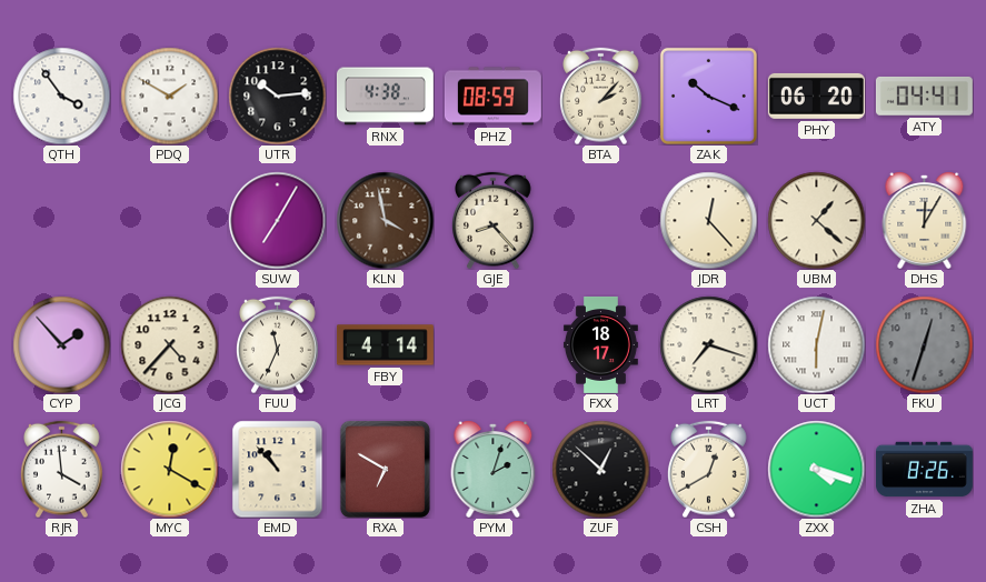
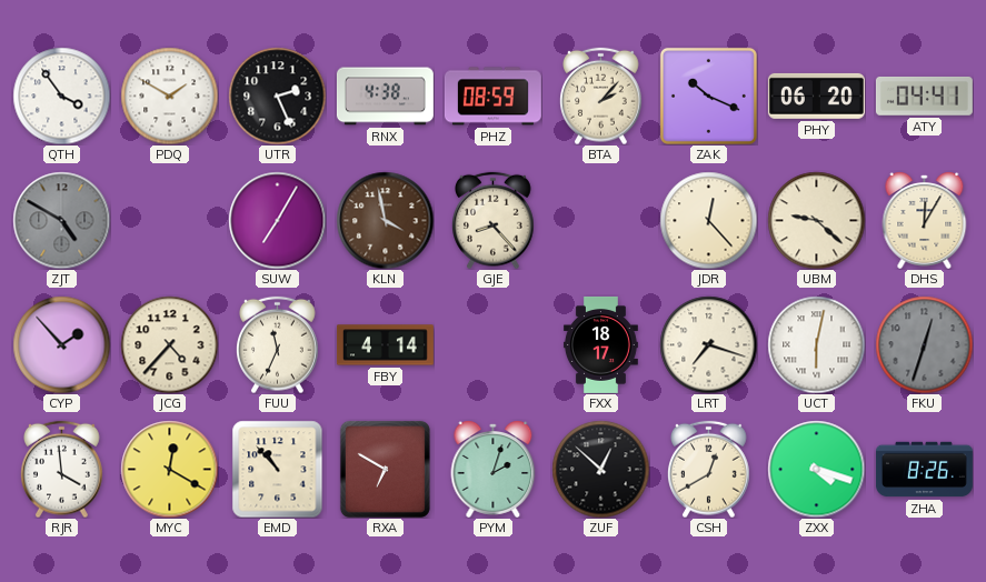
UTR: 10:14 -> 2:26 (277, 96)
ZJT: none -> 4:50 (61, 220)
UBM: 1:22 -> 9:22 (816, 220)
